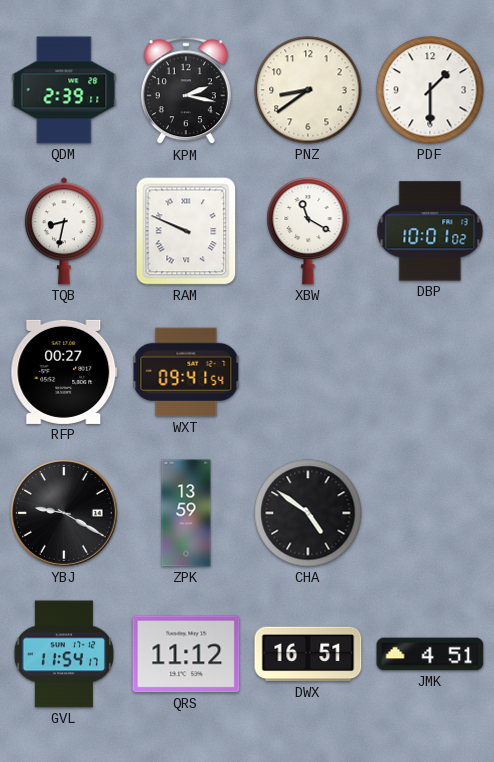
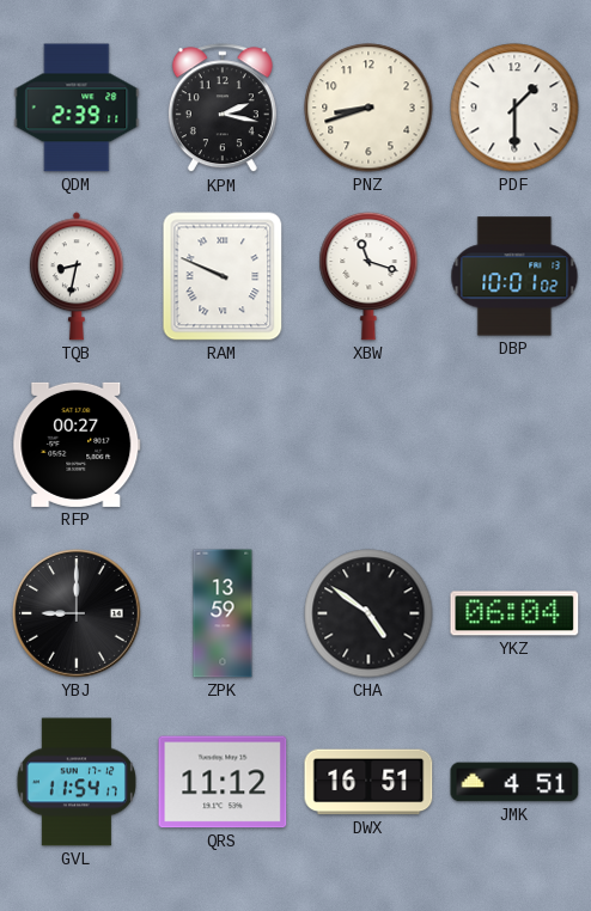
PNZ: 8:39 -> 8:42 (368, 108)
XBW: 11:20 -> 11:18 (368, 276)
WXT: 09:41 -> none (186, 372)
YBJ: 9:20 -> 9:00 (78, 615)
YKZ: none -> 06:04 (514, 613)
